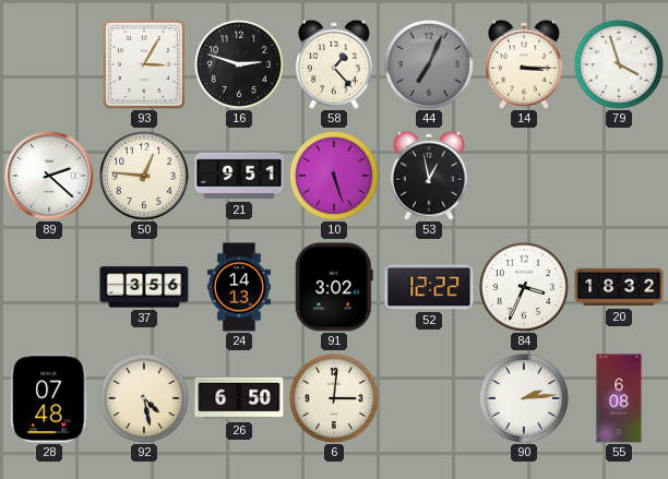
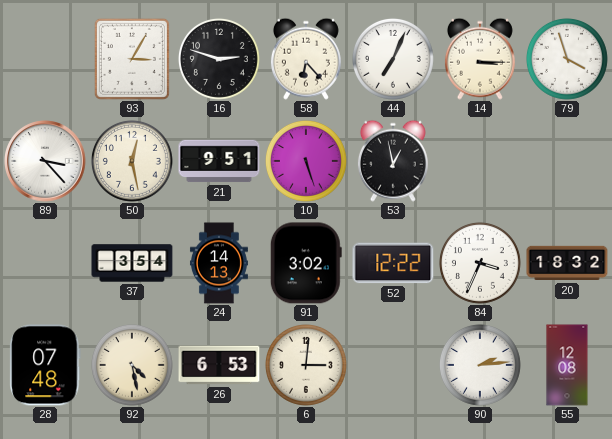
58: 1:23 -> 6:23 (306, 59)
44 dial: grey -> white (393, 59)
89: 2:22 -> 3:23 (45, 161)
50: 12:46 -> 12:28 (132, 161)
37: 3:56 -> 3:54 (132, 263)
26: 6:50 -> 6:53 (219, 365)
55: 6:08 -> 12:08 (567, 365)
